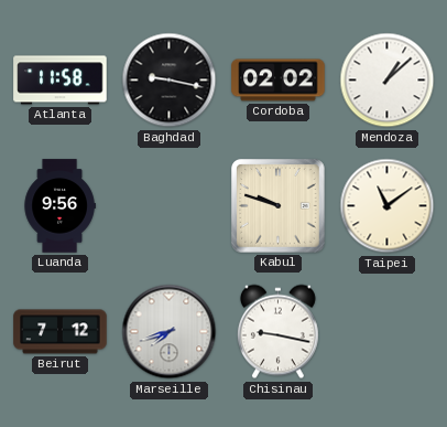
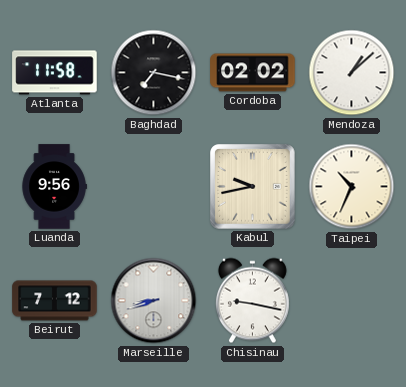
Baghdad: 9:17 -> 7:17 (154, 73)
Kabul: 9:48 -> 9:43 (253, 187)
Taipei: 11:09 -> 10:34 (352, 187)
Marseille: 7:42 -> 8:42 (154, 301)
